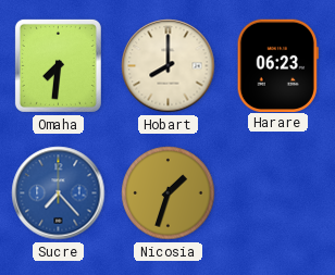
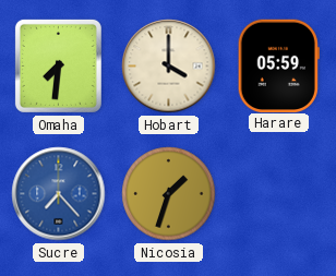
Hobart: 8:00 -> 4:00 (169, 67)
Harare: 06:23 -> 05:59 (278, 65)
